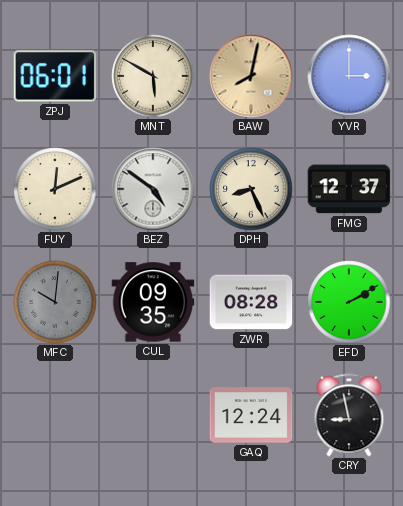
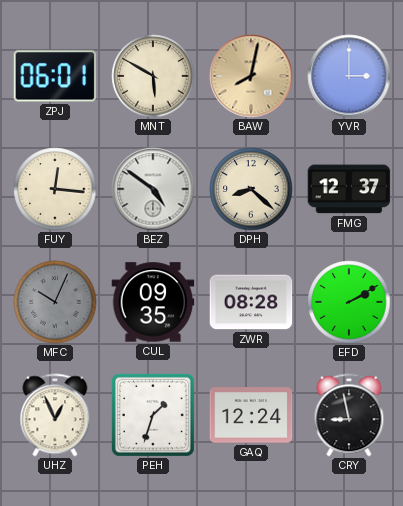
FUY: 12:11 -> 12:16 (55, 189)
DPH: 8:26 -> 8:22 (251, 189)
MFC: 10:01 -> 10:04 (55, 302)
UHZ: none -> 12:56 (55, 415)
PEH: none -> 1:33 (153, 415)
